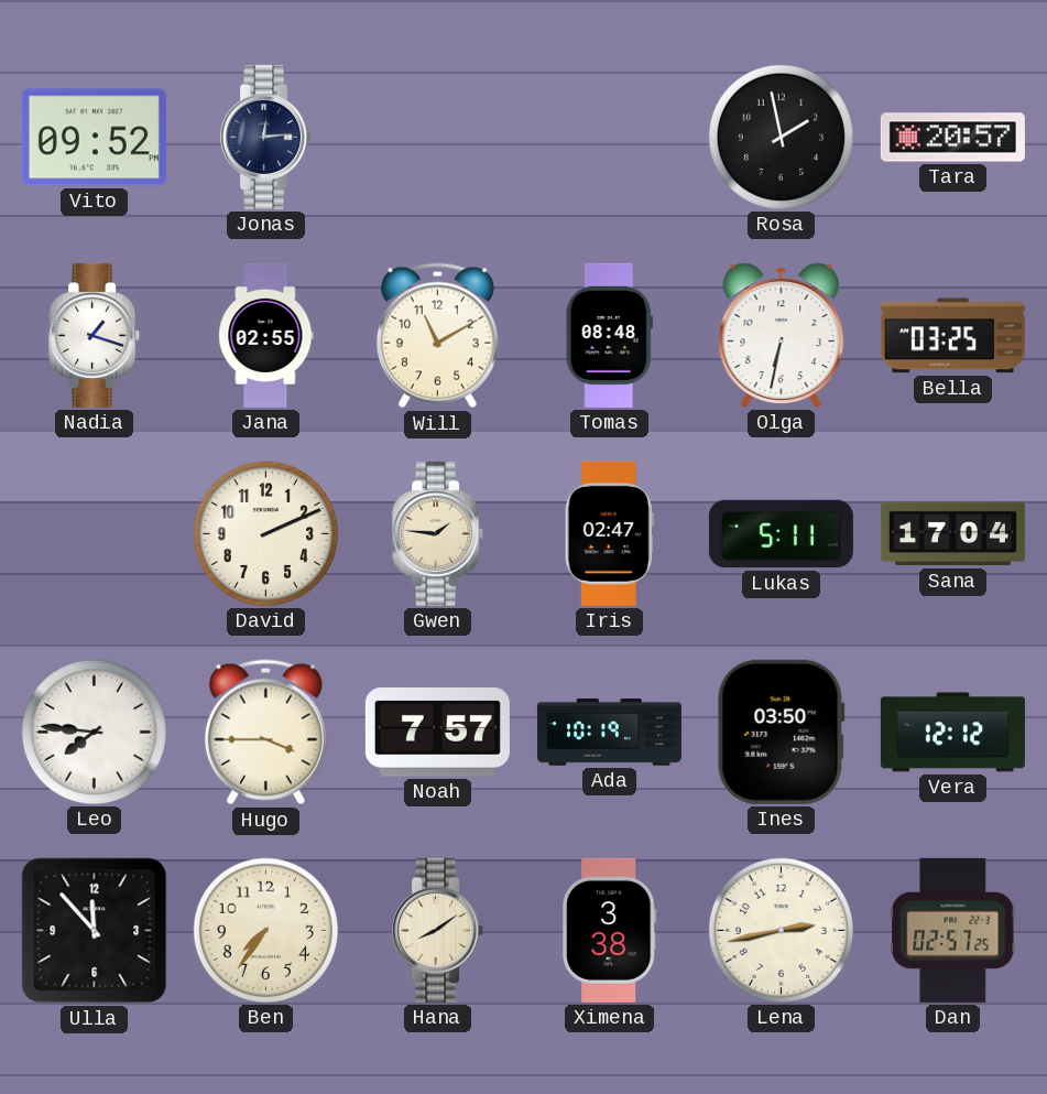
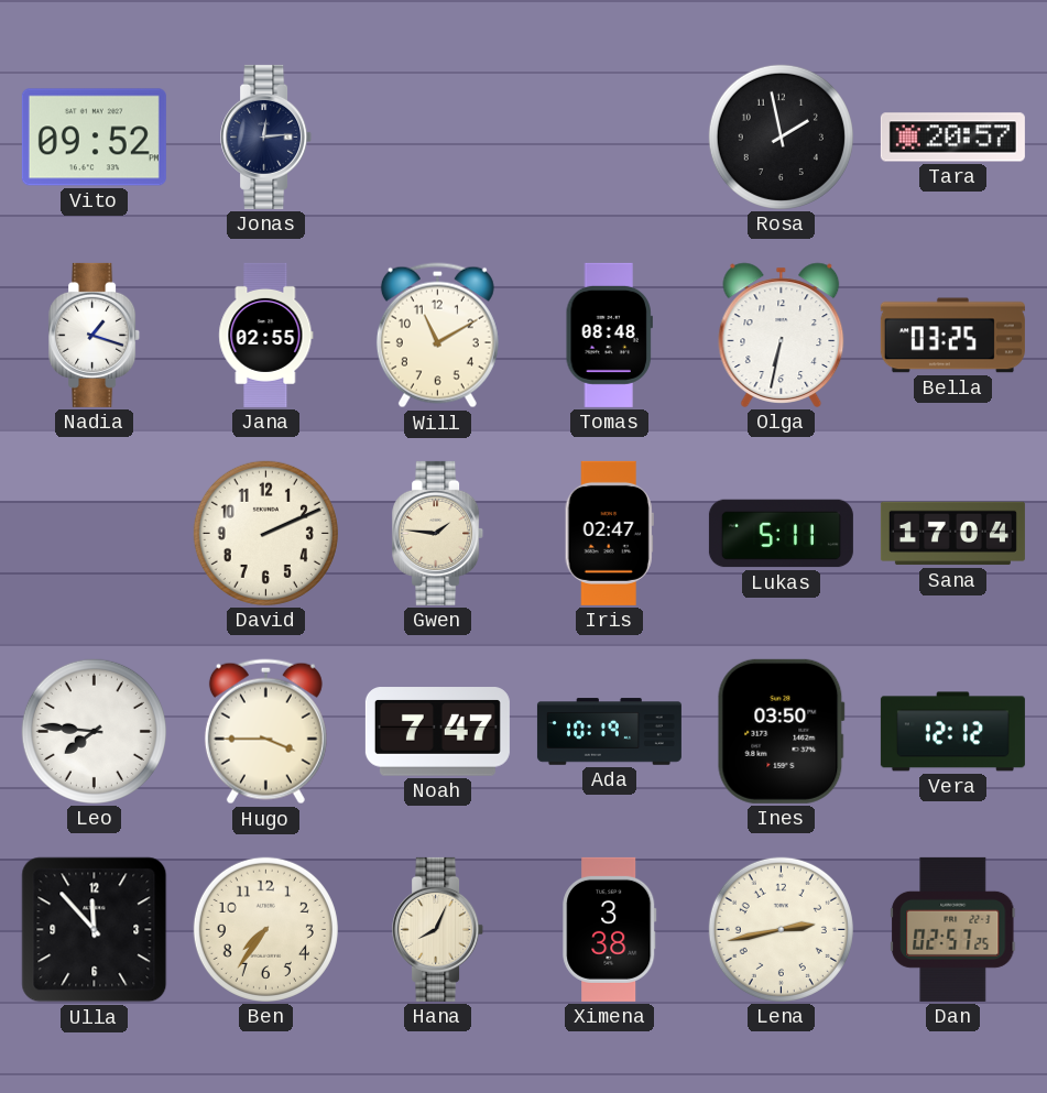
Noah: 7:57 -> 7:47 (437, 732)
Hana: 8:09 -> 8:04 (438, 929)
